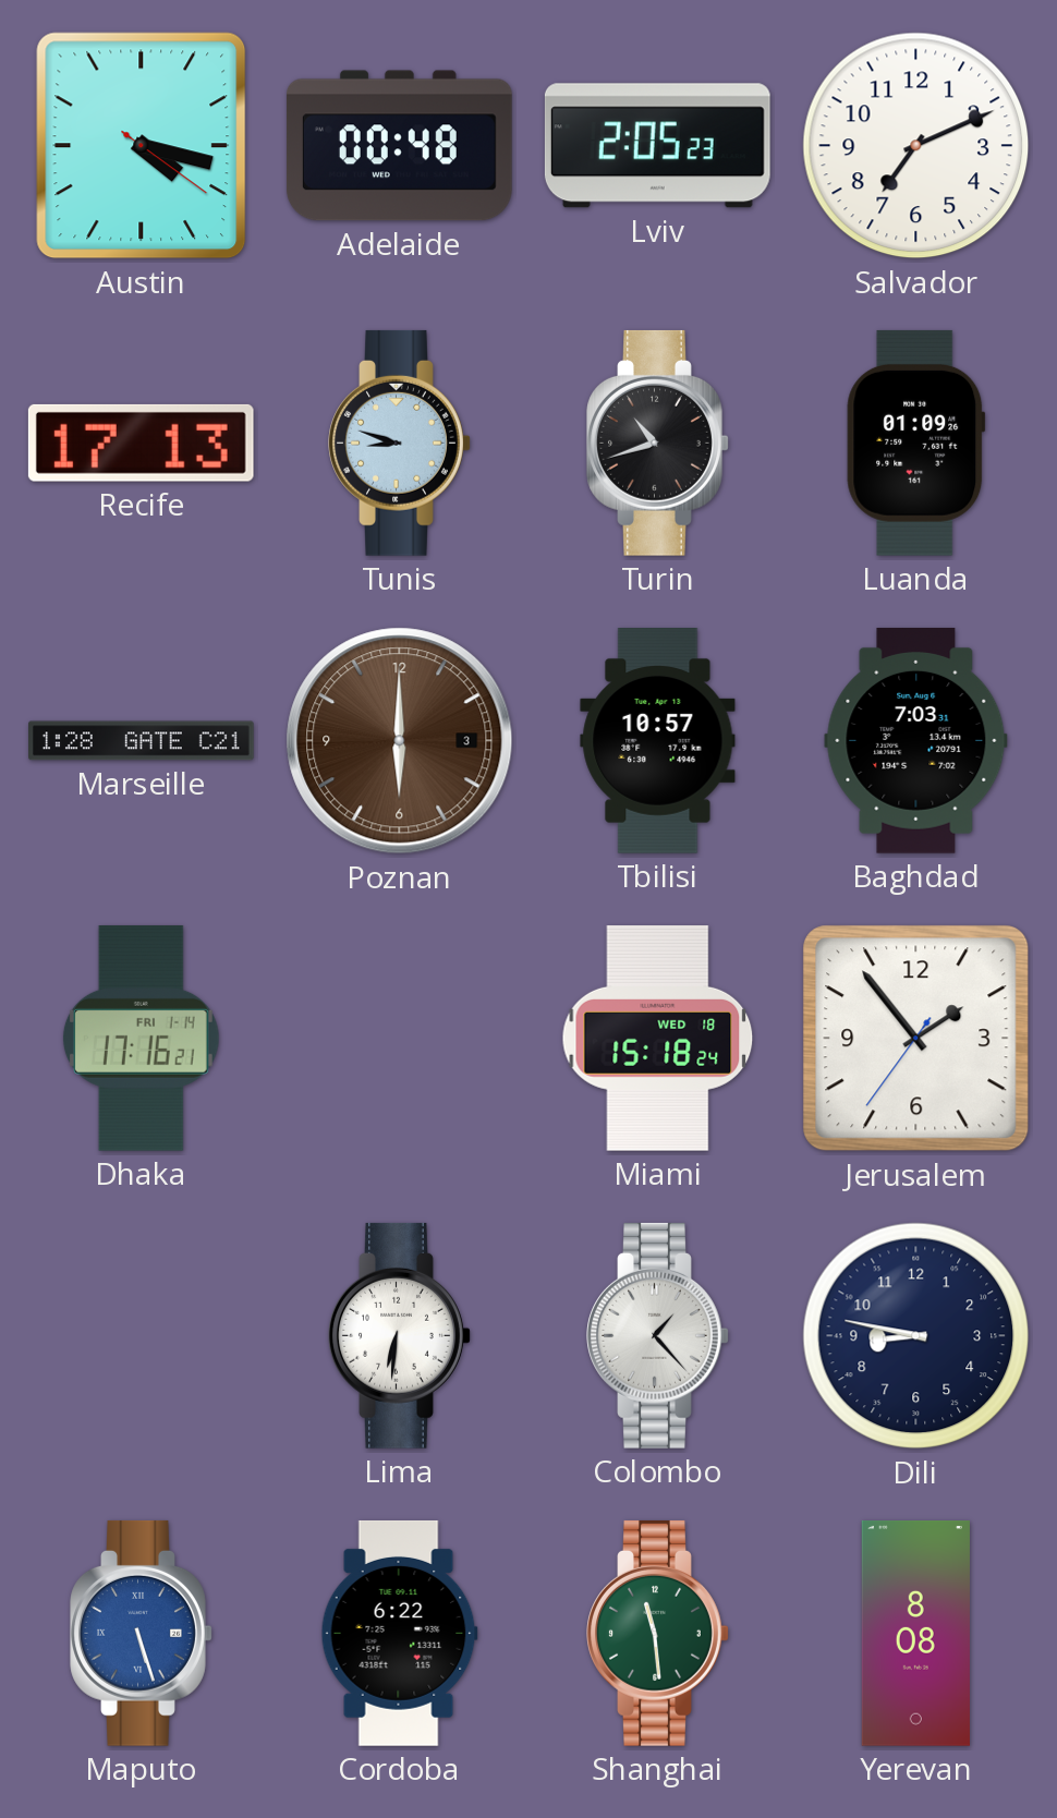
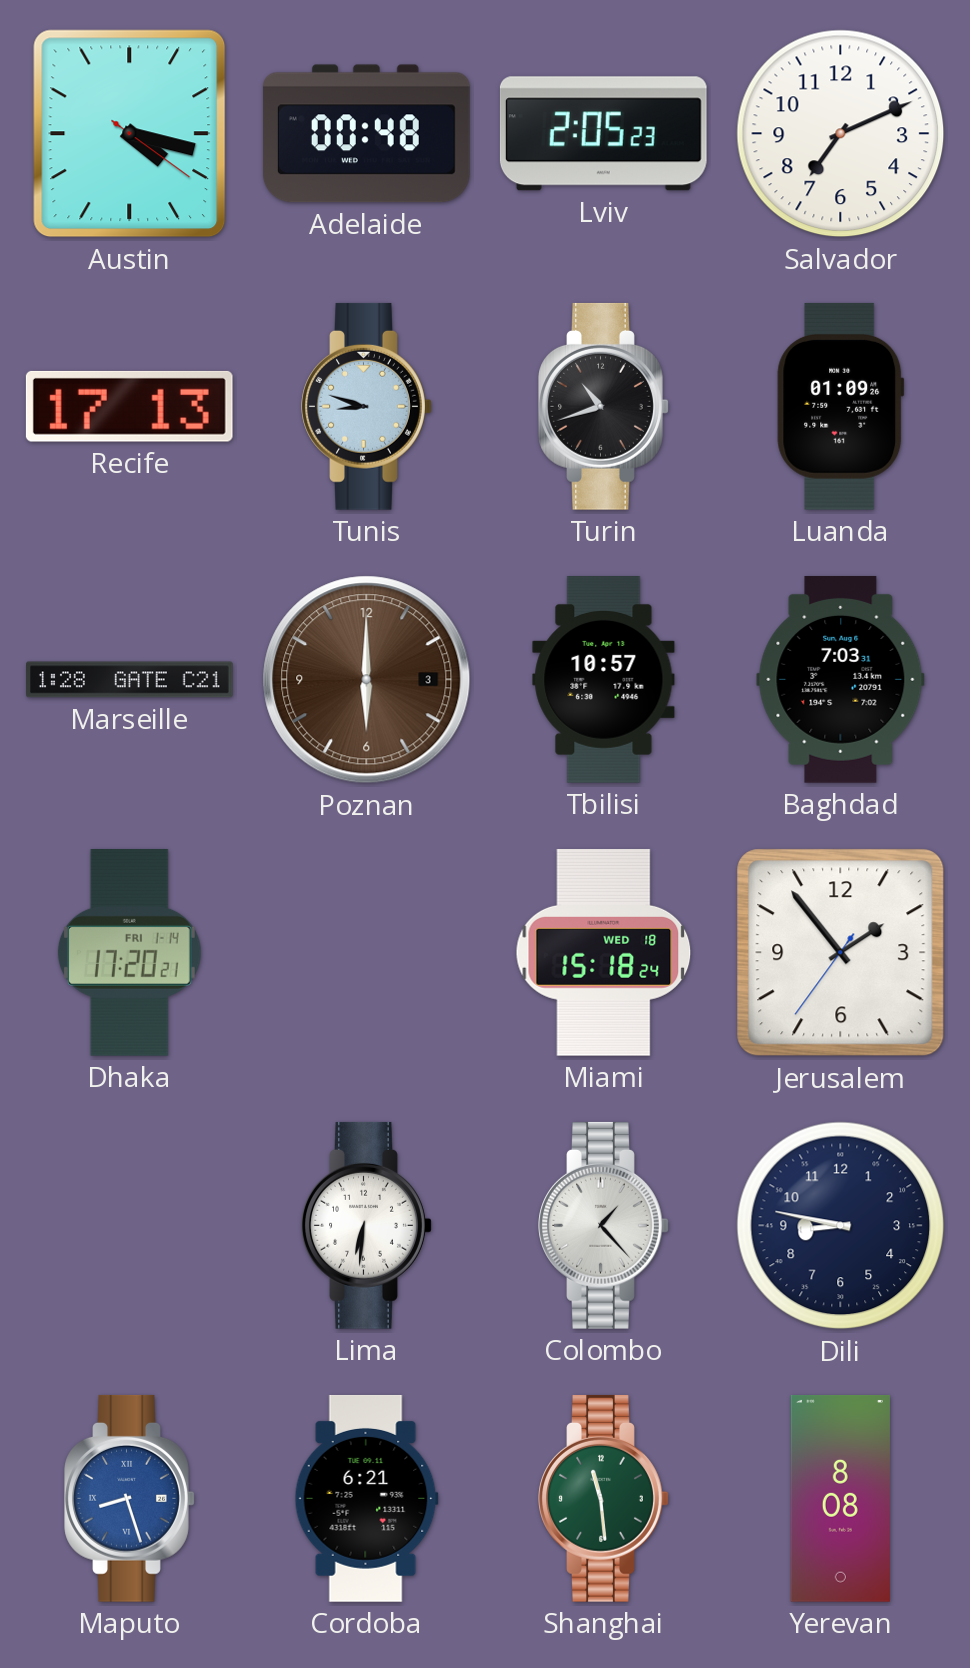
Dhaka: 17:16 -> 17:20 (129, 952)
Maputo: 5:27 -> 8:27 (130, 1498)
Cordoba: 6:22 -> 6:21 (366, 1498)
